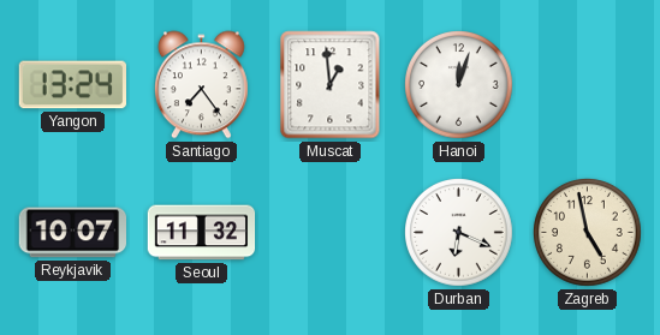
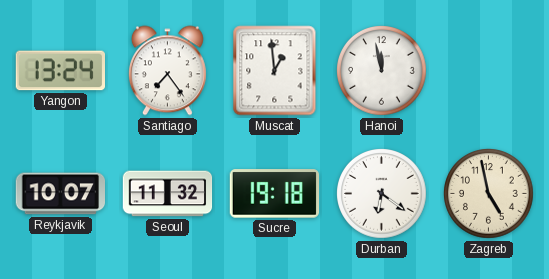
Hanoi: 12:03 -> 11:58 (382, 71)
Sucre: none -> 19:18 (274, 194)
Durban: 6:19 -> 6:21 (382, 194)
